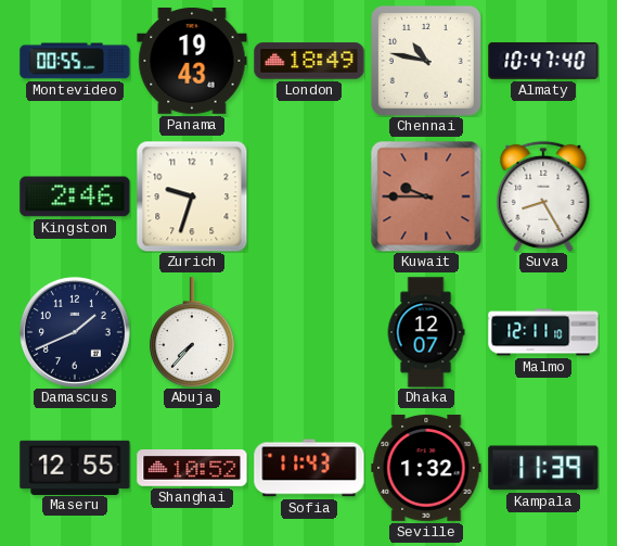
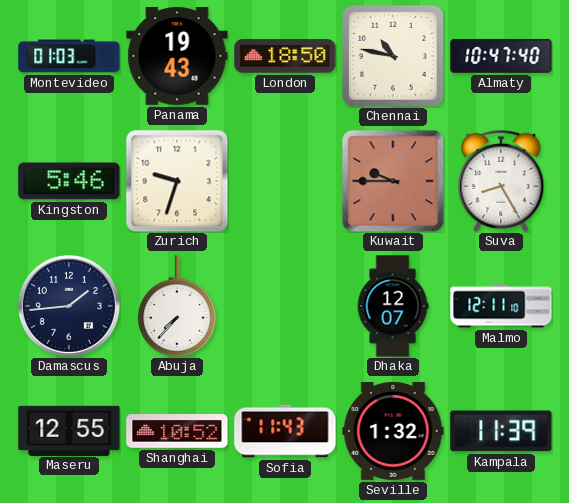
Montevideo: 00:55 -> 01:03 (69, 56)
London: 18:49 -> 18:50 (285, 56)
Kingston: 2:46 -> 5:46 (69, 181)
Damascus: 1:41 -> 1:44 (69, 306)
